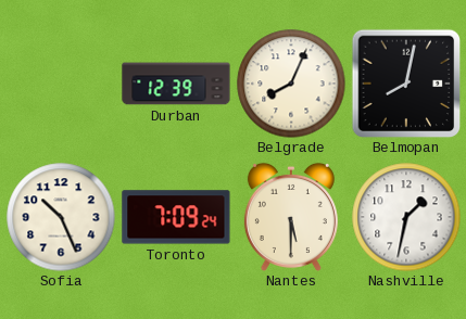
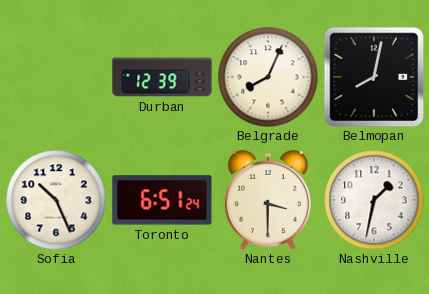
Toronto: 7:09 -> 6:51 (162, 200)
Nantes: 5:30 -> 3:30 (268, 200)
